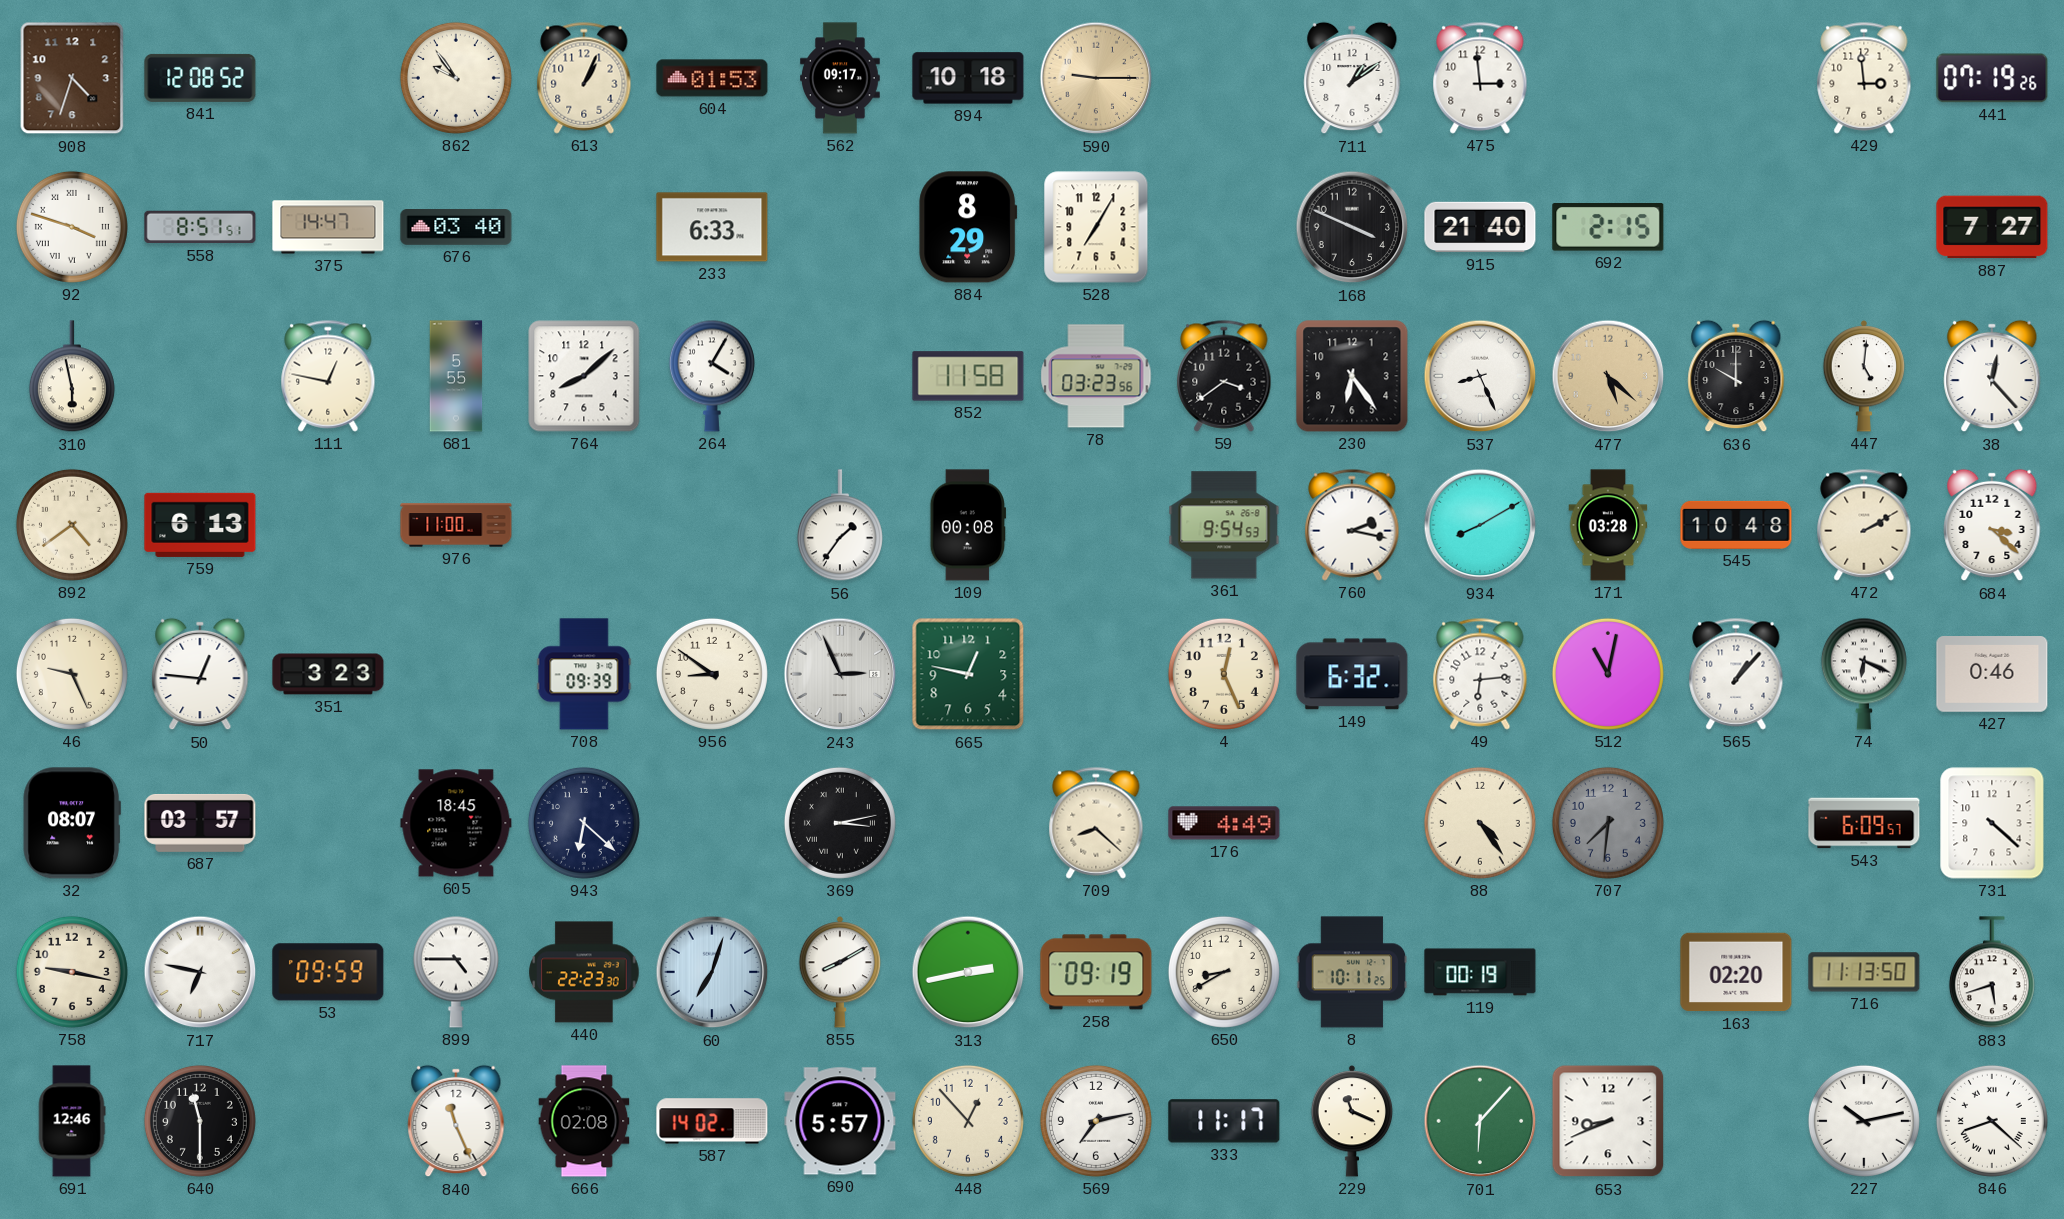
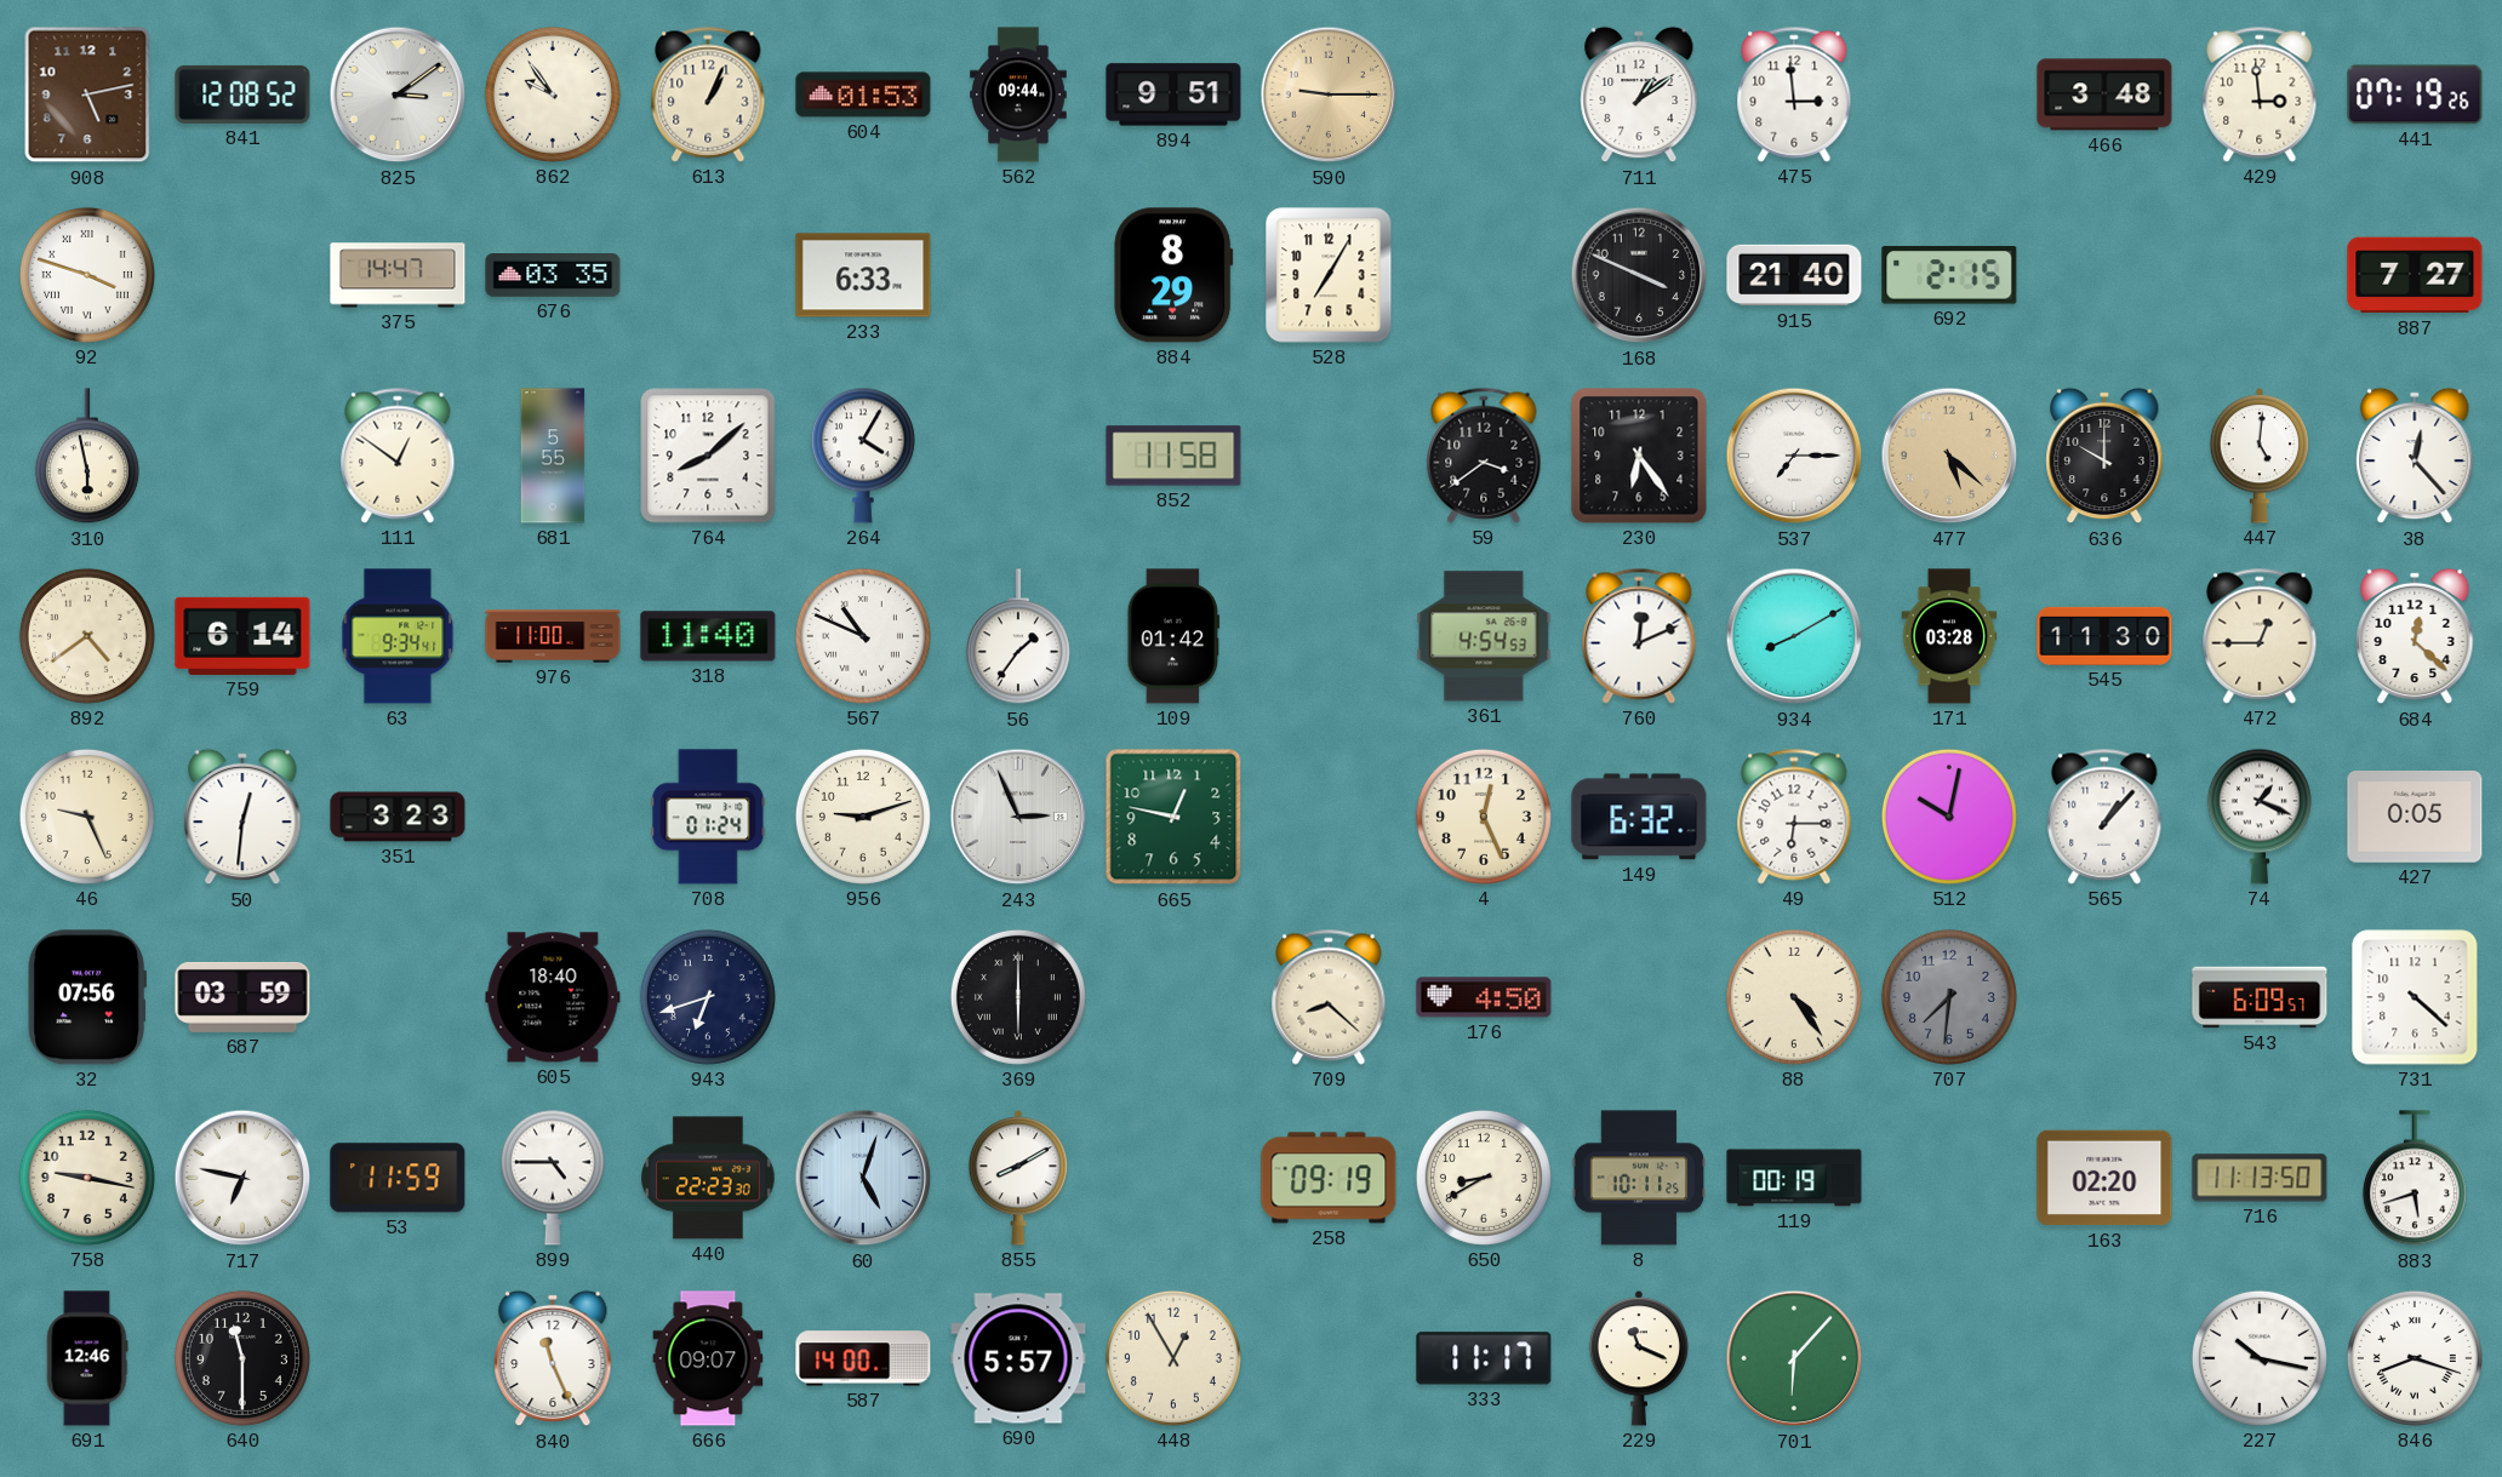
908: 4:33 -> 5:13 (87, 95)
825: none -> 3:09 (398, 95)
562: 09:17 -> 09:44 (1018, 95)
894: 10:18 -> 9:51 (1173, 95)
466: none -> 3:48 (2104, 95)
558: 8:51 -> none (200, 227)
676: 03:40 -> 03:35 (553, 276)
111: 12:47 -> 12:51 (398, 456)
78: 03:23 -> none (1096, 376)
537: 8:26 -> 7:15 (1794, 456)
759: 6:13 -> 6:14 (242, 636)
63: none -> 9:34 (398, 636)
318: none -> 11:40 (708, 636)
567: none -> 10:49 (863, 636)
109: 00:08 -> 01:42 (1172, 636)
361: 9:54 -> 4:54 (1484, 636)
760: 2:17 -> 12:11 (1639, 636)
545: 10:48 -> 11:30 (2104, 636)
472: 2:10 -> 12:45 (2260, 636)
684: 3:22 -> 12:22 (2415, 636)
50: 12:46 -> 12:31 (242, 817)
708: 09:39 -> 01:24 (708, 817)
956: 8:51 -> 9:12 (863, 817)
49: 6:14 -> 6:15 (1794, 817)
512: 11:02 -> 10:02 (1949, 817)
74: 6:19 -> 1:19 (2260, 817)
427: 0:46 -> 0:05 (2415, 818)
32: 08:07 -> 07:56 (87, 997)
687: 03:57 -> 03:59 (242, 997)
605: 18:45 -> 18:40 (553, 997)
943: 6:22 -> 6:42 (708, 997)
369: 3:13 -> 6:00 (1018, 997)
176: 4:49 -> 4:50 (1484, 997)
53: 09:59 -> 11:59 (398, 1178)
60: 7:03 -> 5:03 (863, 1178)
313: 2:43 -> none (968, 972)
666: 02:08 -> 09:07 (708, 1358)
587: 14:02 -> 14:00 (863, 1358)
448: 12:53 -> 12:55 (1173, 1358)
569: 7:13 -> none (1096, 1121)
653: 8:41 -> none (1608, 1121)
227: 10:13 -> 10:17 (2260, 1358)
846: 8:22 -> 8:18 (2415, 1358)
